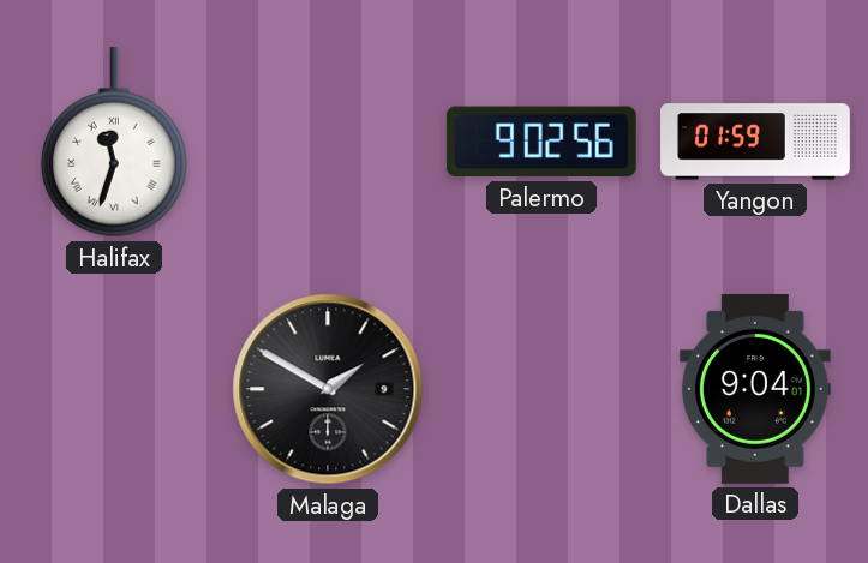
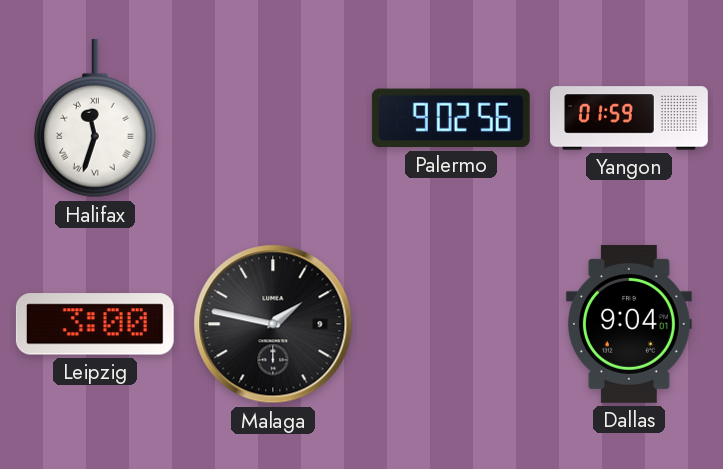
Leipzig: none -> 3:00 (95, 324)
Malaga: 1:50 -> 1:47 (273, 324)
